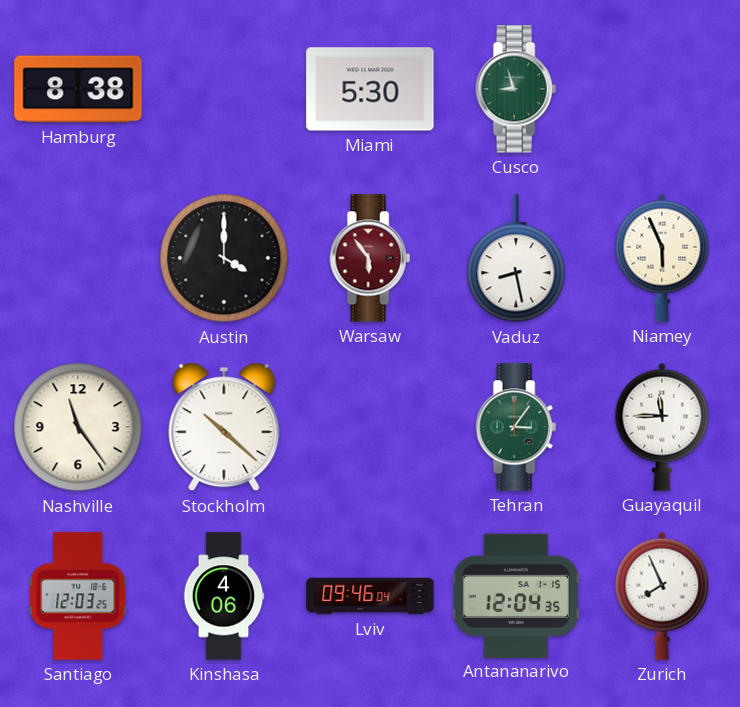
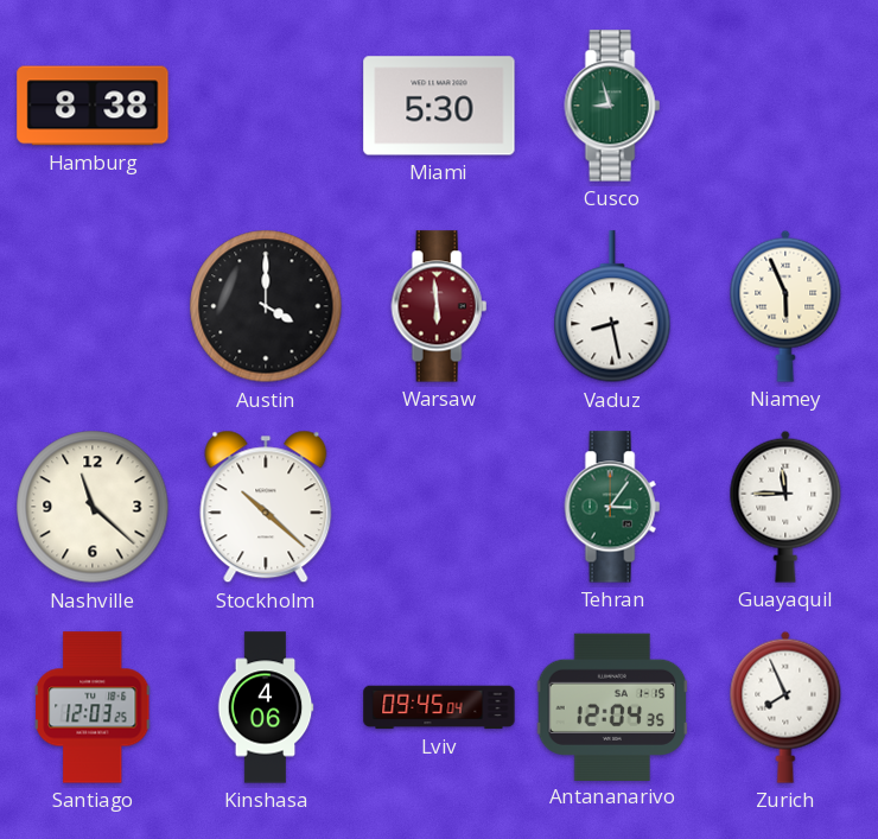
Warsaw: 5:54 -> 5:59 (439, 306)
Nashville: 11:24 -> 11:22 (93, 507)
Lviv: 09:46 -> 09:45 (439, 707)
